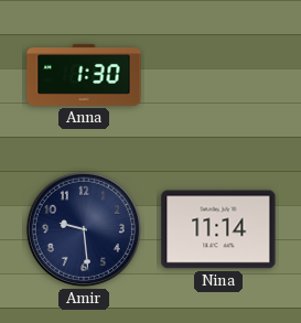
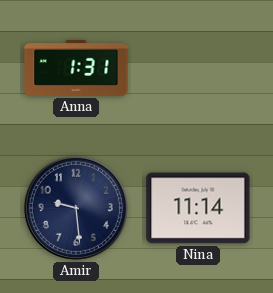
Anna: 1:30 -> 1:31 (76, 68)
